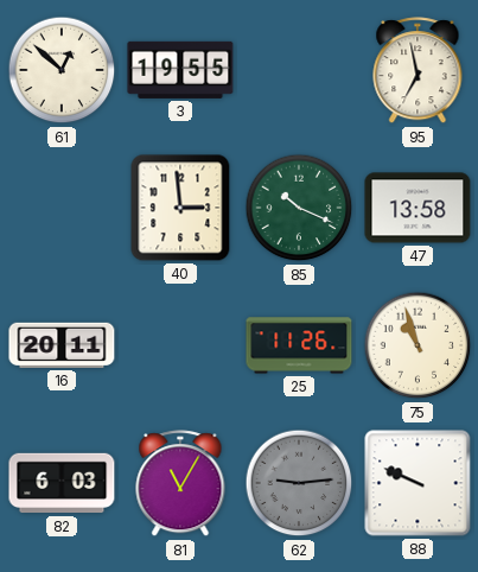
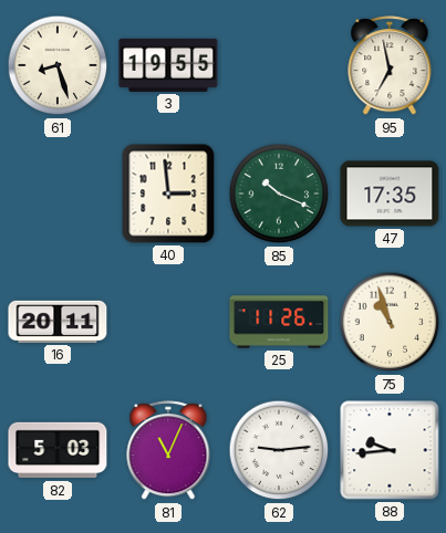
61: 12:52 -> 8:27 (58, 65)
47: 13:58 -> 17:35 (390, 194)
82: 6:03 -> 5:03 (58, 450)
81: 11:05 -> 11:04 (168, 451)
62 dial: grey -> white (279, 450)
88: 9:49 -> 9:44 (390, 450)
